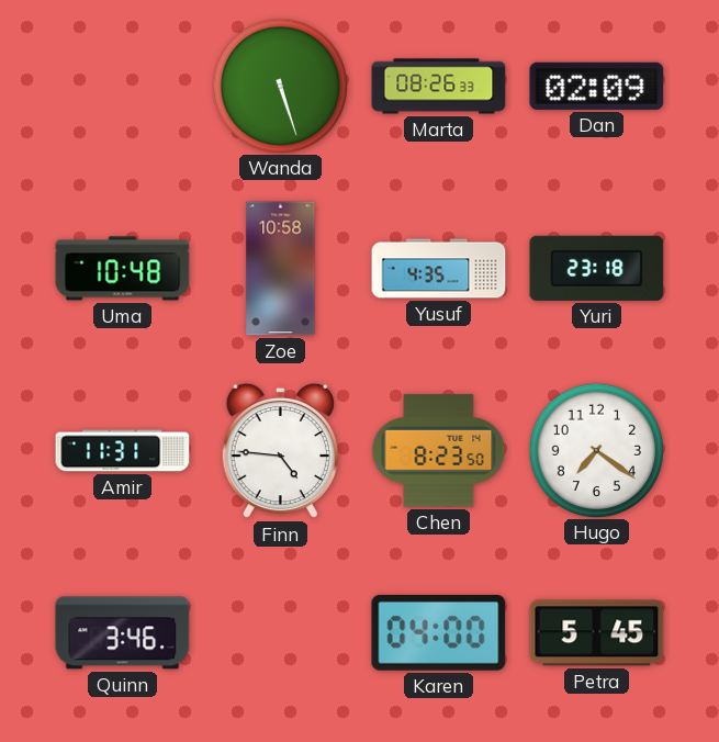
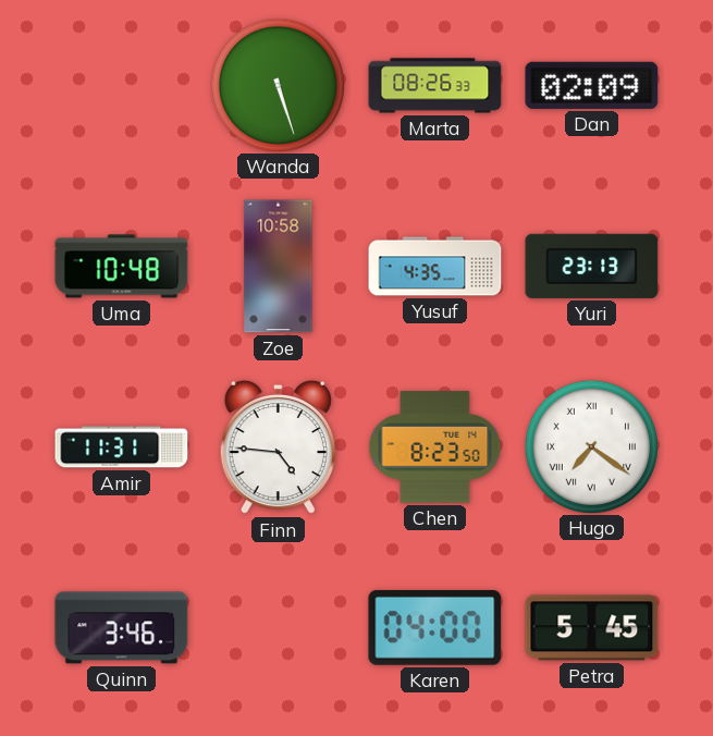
Yuri: 23:18 -> 23:13 (592, 266)
Hugo numerals: Arabic -> Roman (591, 446)
